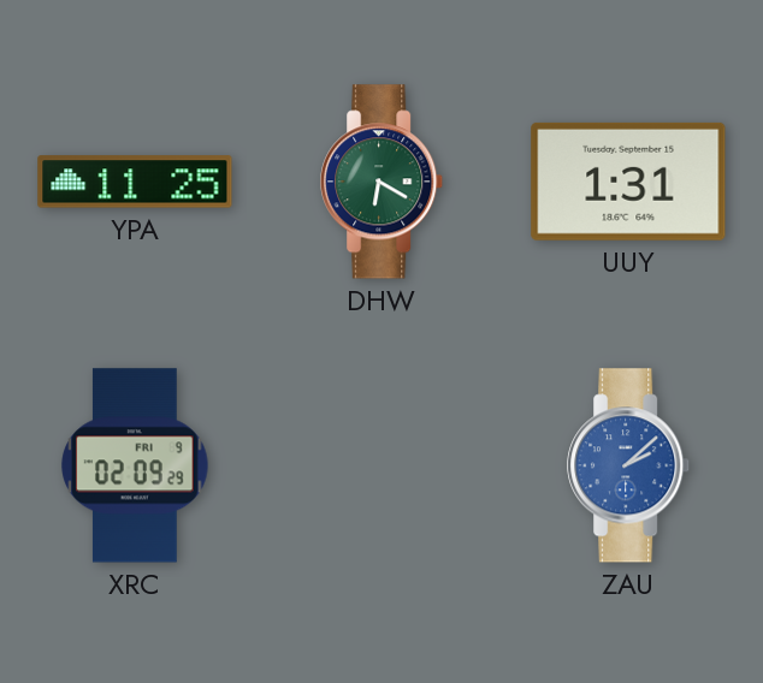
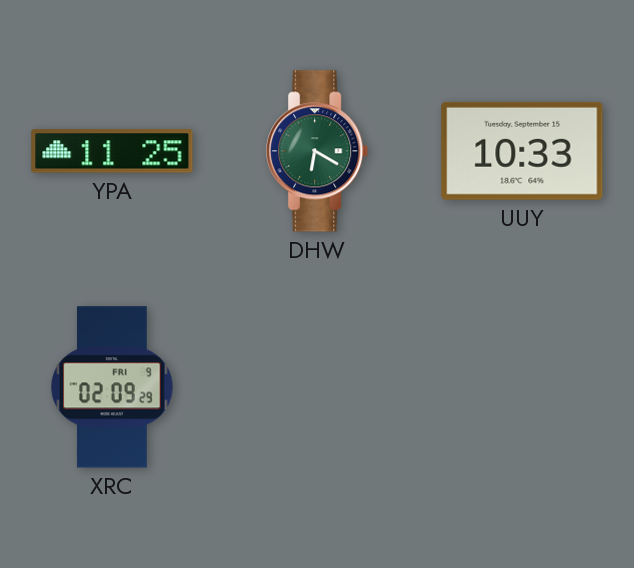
UUY: 1:31 -> 10:33 (522, 151)
ZAU: 2:08 -> none (629, 465)
